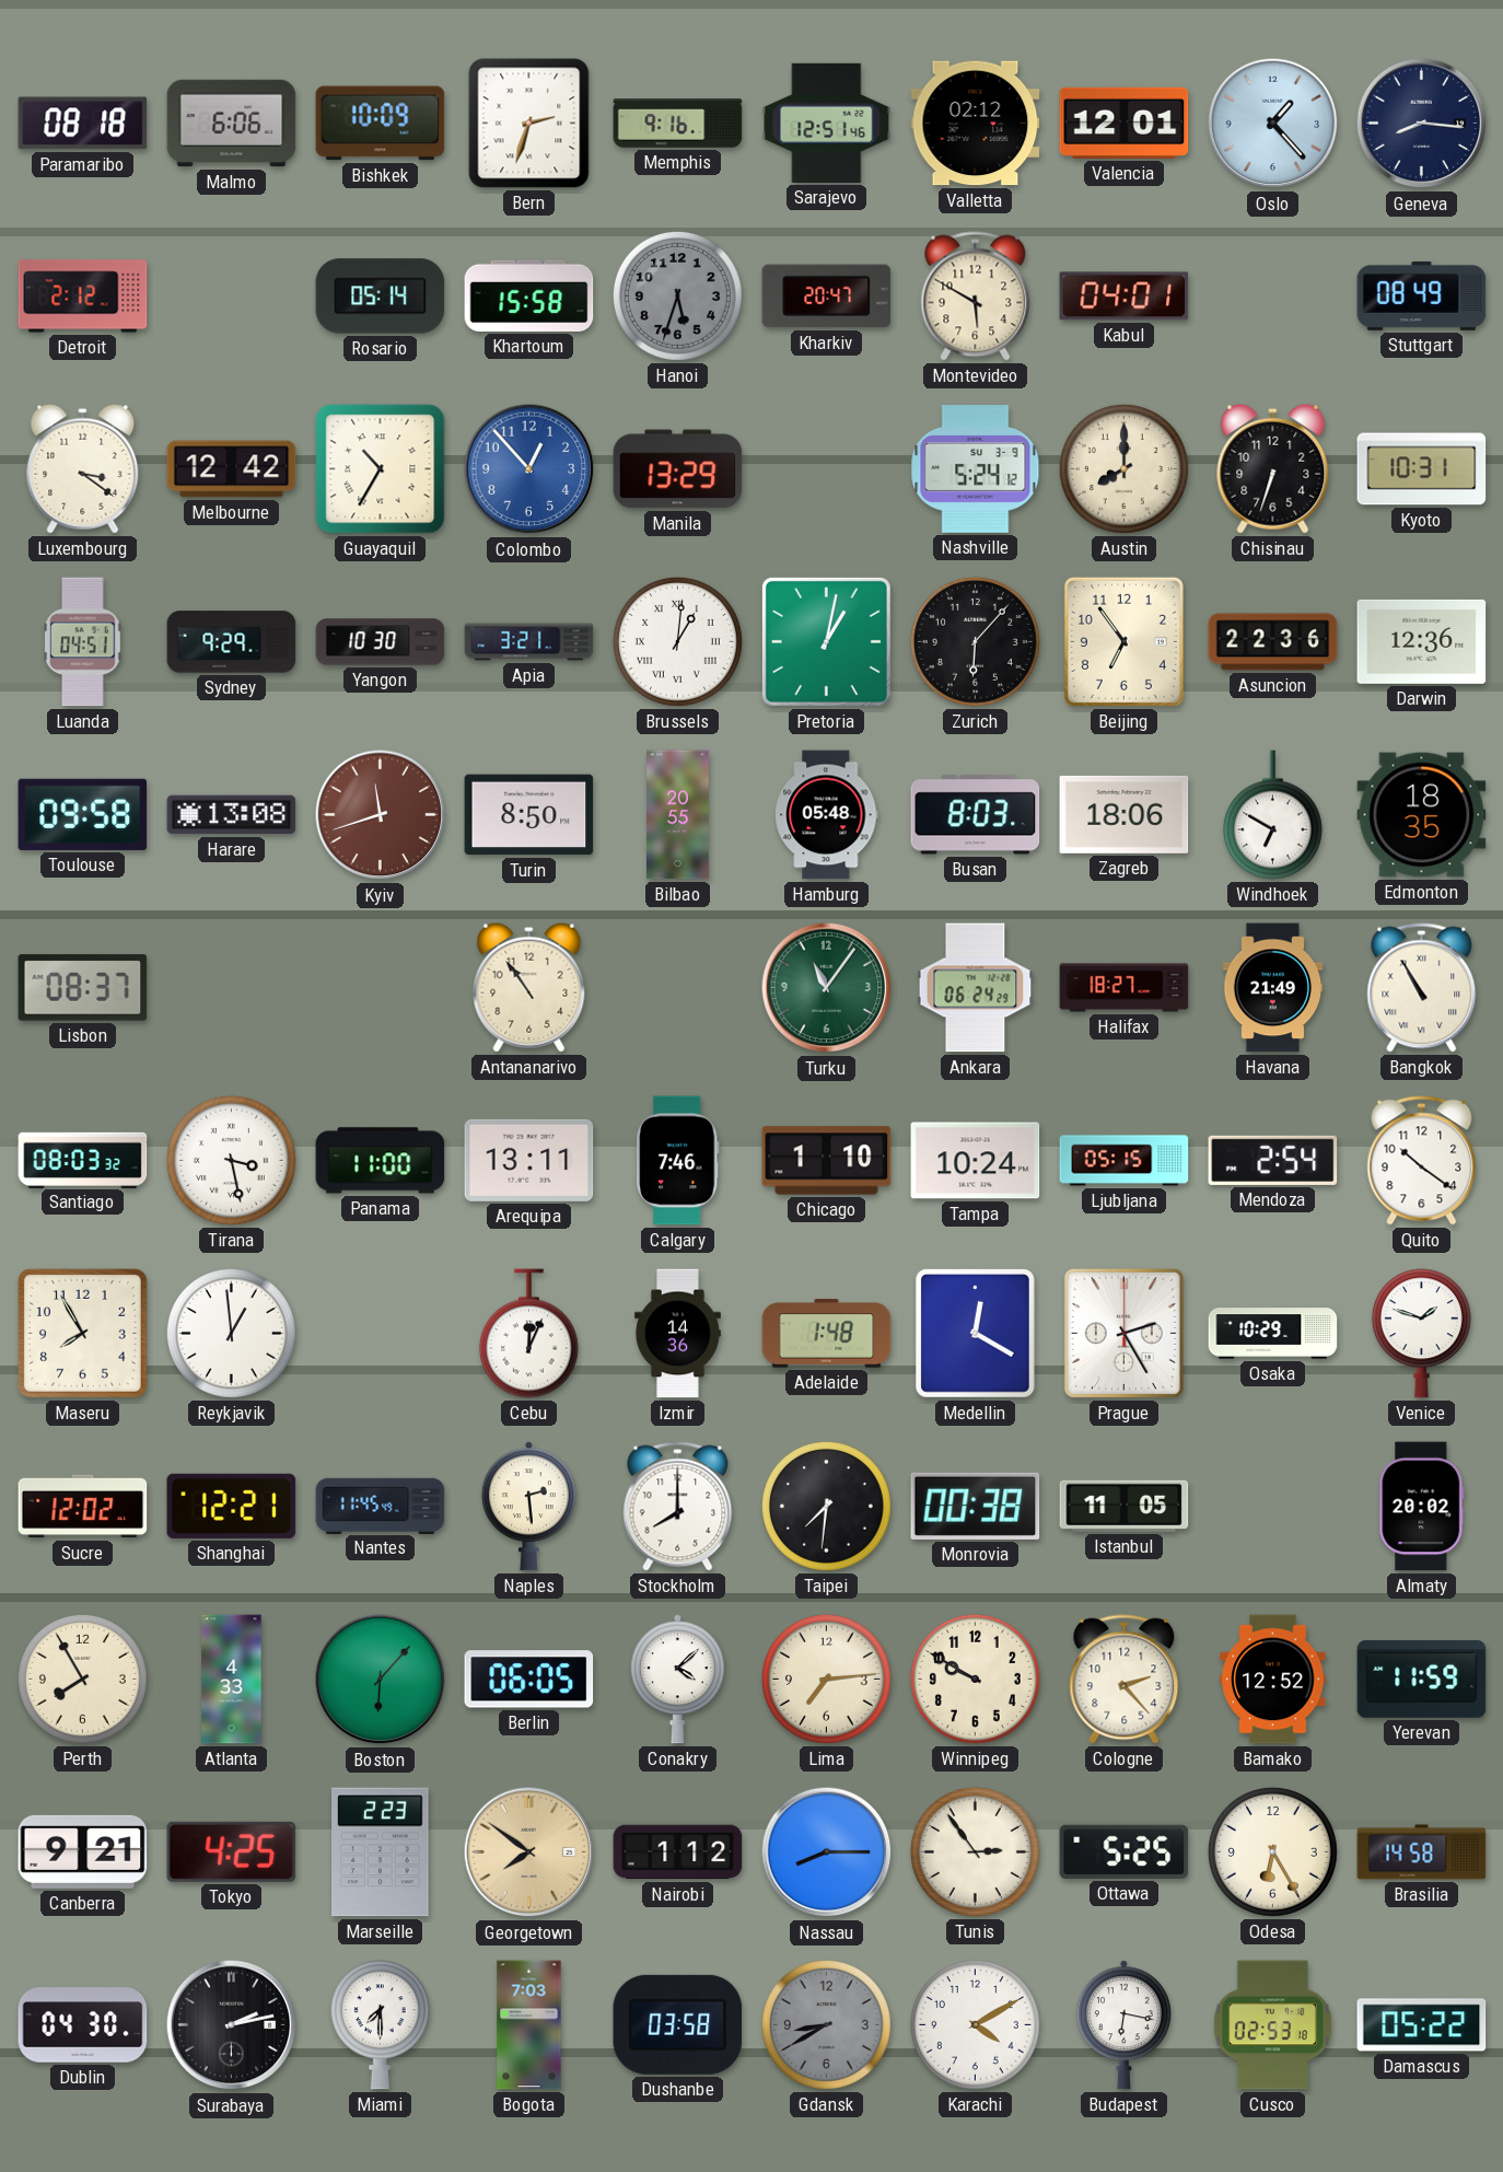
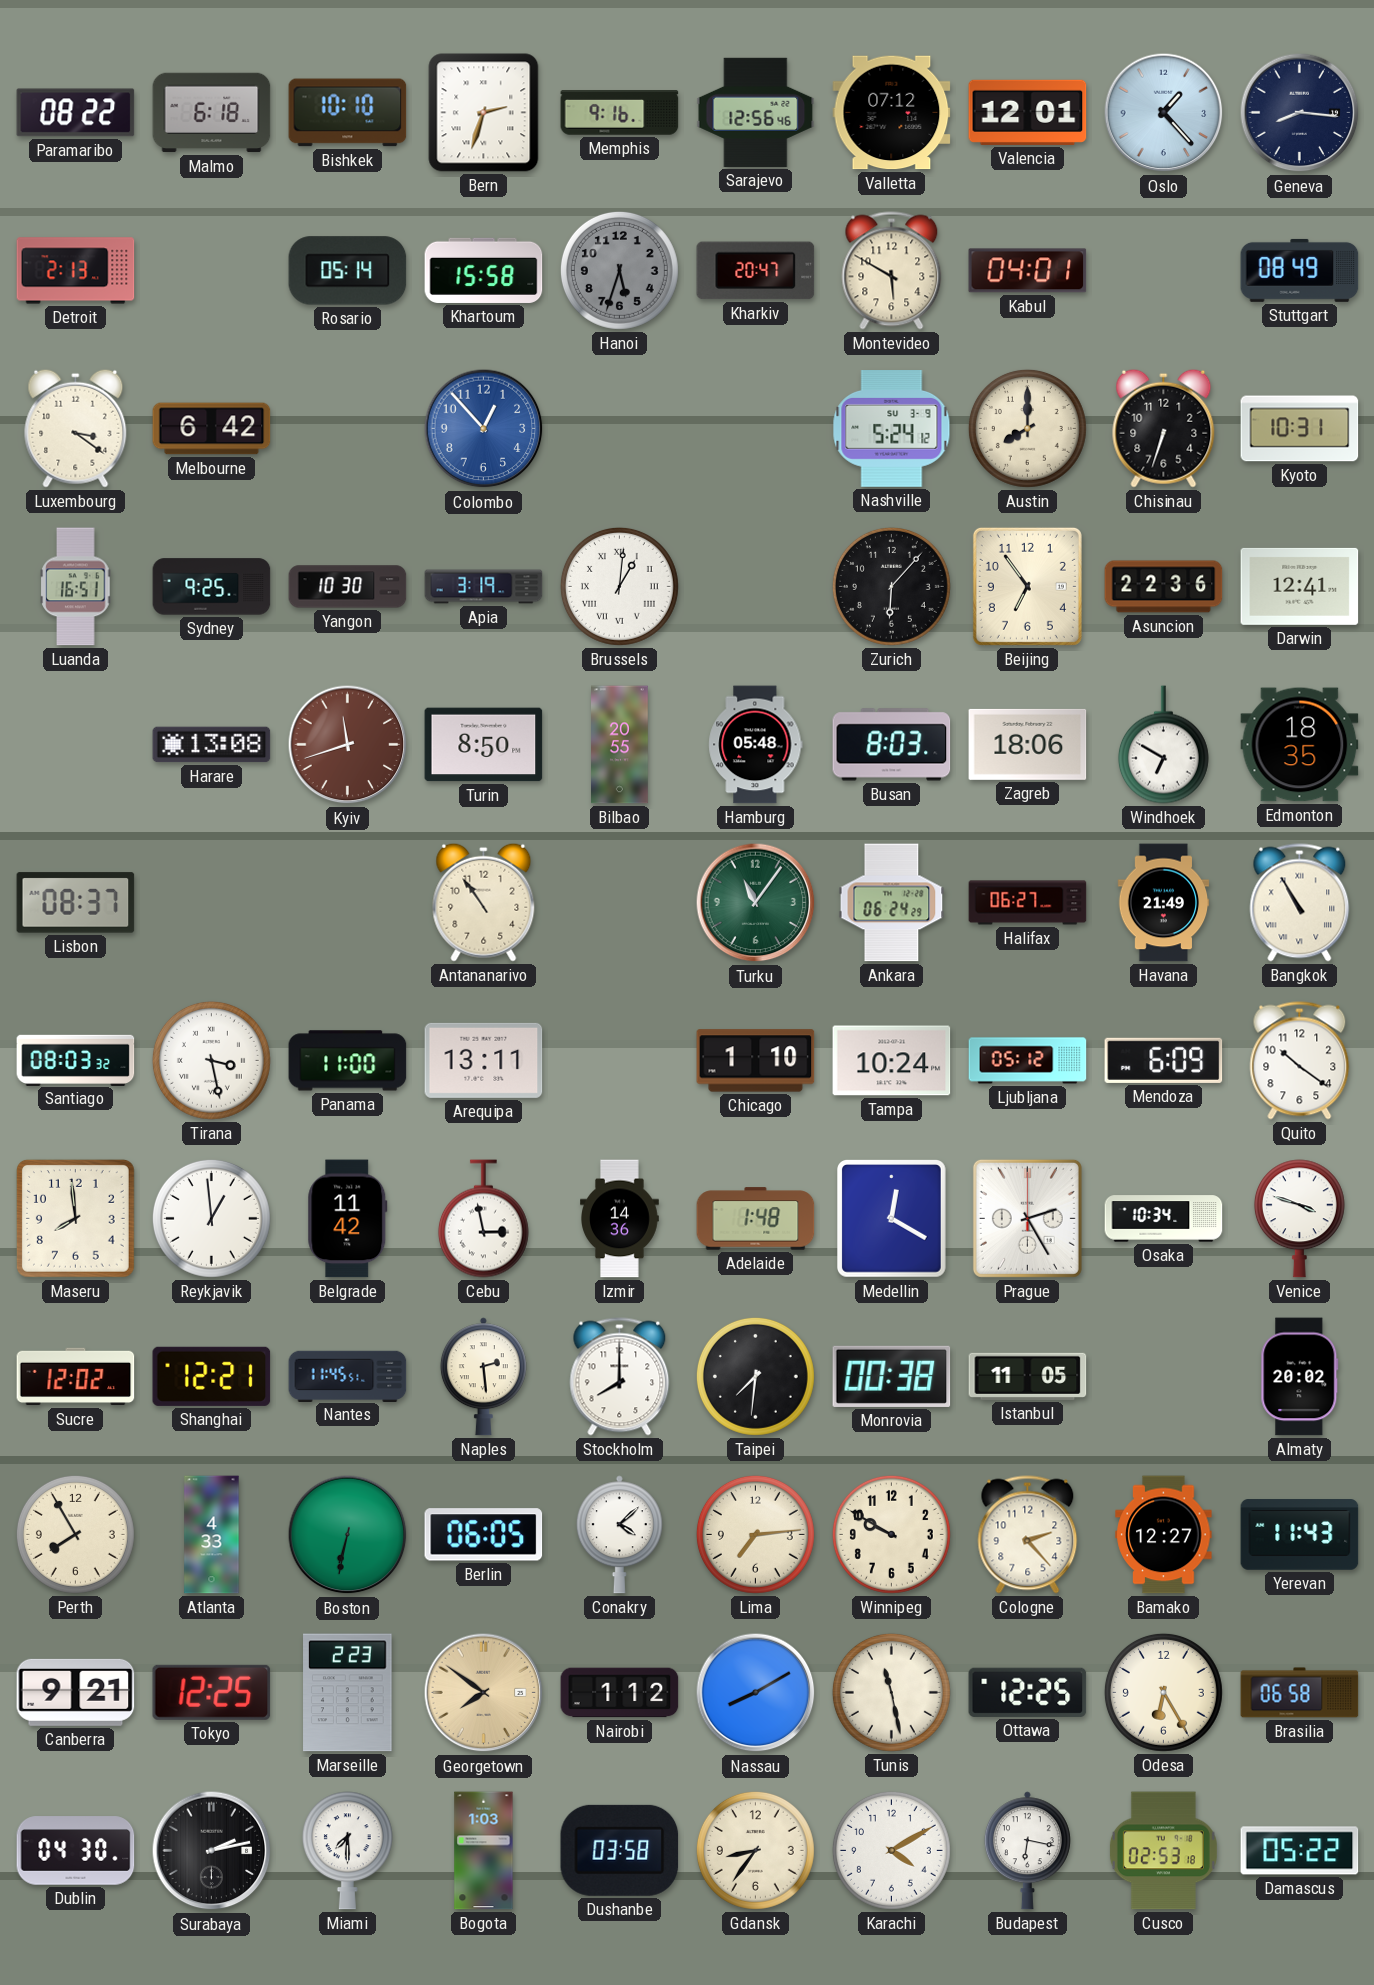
Paramaribo: 08:18 -> 08:22 (76, 113)
Malmo: 6:06 -> 6:18 (212, 113)
Bishkek: 10:09 -> 10:10 (348, 113)
Sarajevo: 12:51 -> 12:56 (756, 112)
Valletta: 02:12 -> 07:12 (892, 113)
Detroit: 2:12 -> 2:13 (76, 271)
Melbourne: 12:42 -> 6:42 (212, 429)
Guayaquil: 10:35 -> none (381, 469)
Manila: 13:29 -> none (678, 469)
Luanda: 04:51 -> 16:51 (76, 587)
Sydney: 9:29 -> 9:25 (212, 587)
Apia: 3:21 -> 3:19 (484, 587)
Pretoria: 1:02 -> none (826, 641)
Darwin: 12:36 -> 12:41 (1300, 586)
Toulouse: 09:58 -> none (83, 814)
Halifax: 18:27 -> 06:27 (1028, 903)
Calgary: 7:46 -> none (678, 1161)
Ljubljana: 05:15 -> 05:12 (1028, 1061)
Mendoza: 2:54 -> 6:09 (1164, 1060)
Maseru: 7:55 -> 7:59 (75, 1218)
Belgrade: none -> 11:42 (348, 1219)
Cebu: 12:04 -> 2:58 (483, 1219)
Osaka: 10:29 -> 10:34 (1164, 1219)
Venice: 1:48 -> 3:48 (1299, 1219)
Nantes: 11:45:49 -> 11:45:51 (348, 1376)
Boston: 6:07 -> 6:32 (348, 1535)
Bamako: 12:52 -> 12:27 (1164, 1535)
Yerevan: 11:59 -> 11:43 (1300, 1535)
Tokyo: 4:25 -> 12:25 (212, 1692)
Nassau: 8:15 -> 8:10 (756, 1693)
Tunis: 2:54 -> 11:28 (891, 1692)
Ottawa: 5:25 -> 12:25 (1028, 1692)
Brasilia: 14:58 -> 06:58 (1300, 1693)
Bogota: 7:03 -> 1:03 (484, 1851)
Gdansk: 8:40 -> 8:36 (755, 1850)
Gdansk dial: grey -> cream (755, 1850)
